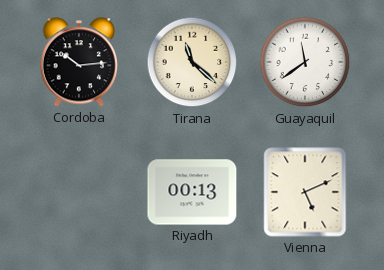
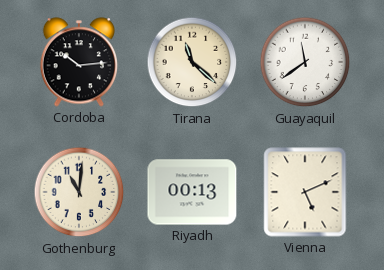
Gothenburg: none -> 11:01 (79, 192)
